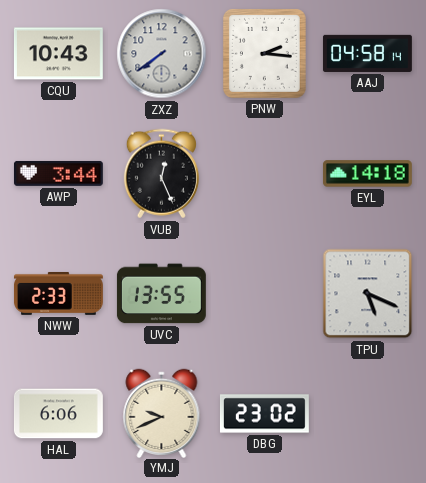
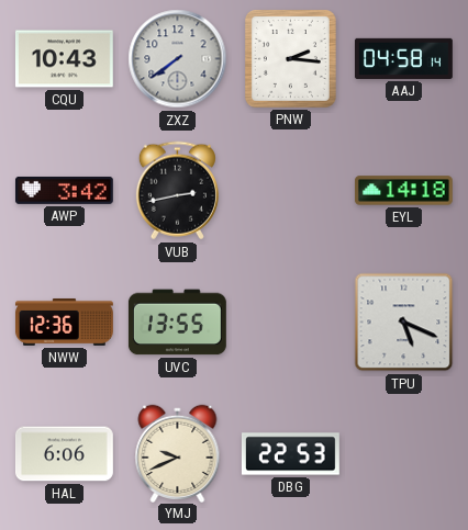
AWP: 3:44 -> 3:42 (64, 190)
VUB: 12:26 -> 2:43 (177, 191)
NWW: 2:33 -> 12:36 (64, 322)
DBG: 23:02 -> 22:53 (290, 454)
